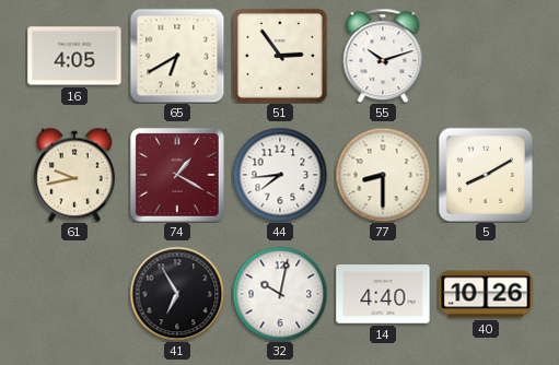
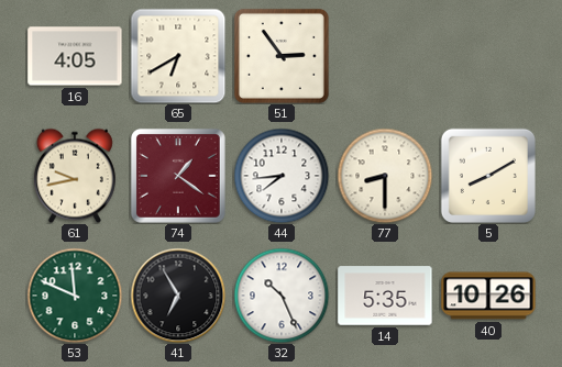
55: 10:12 -> none (383, 56)
74: 1:20 -> 1:21 (178, 176)
53: none -> 11:49 (75, 296)
32: 10:02 -> 10:26 (282, 296)
14: 4:40 -> 5:35 (385, 296)
